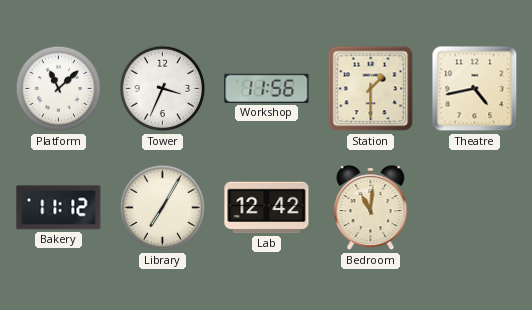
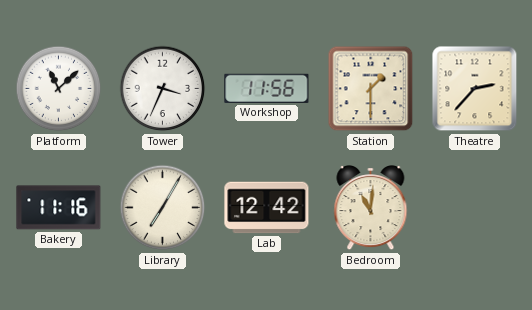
Theatre: 4:43 -> 2:37 (475, 89)
Bakery: 11:12 -> 11:16 (59, 208)
